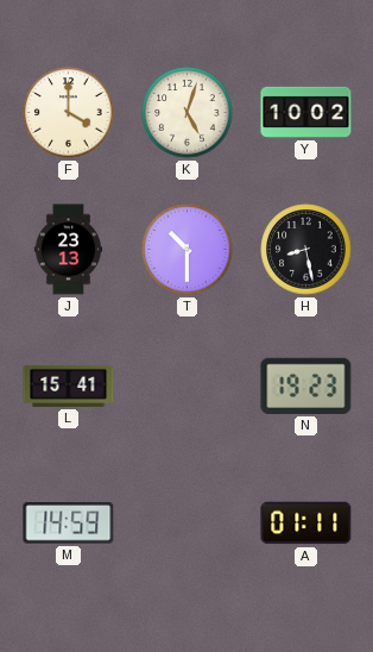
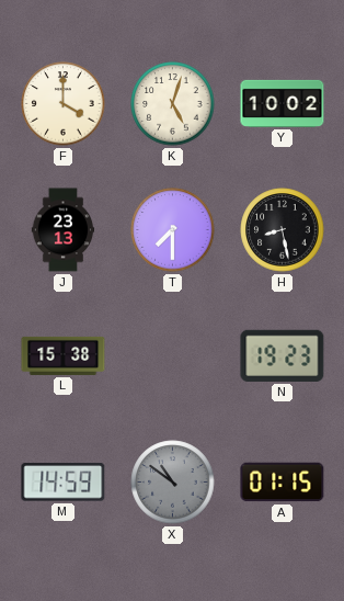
T: 10:30 -> 7:30 (173, 230)
L: 15:41 -> 15:38 (64, 355)
X: none -> 10:51 (173, 483)
A: 01:11 -> 01:15 (283, 483)
